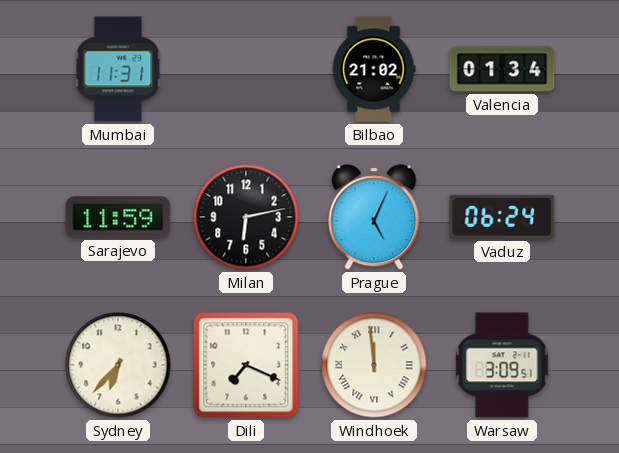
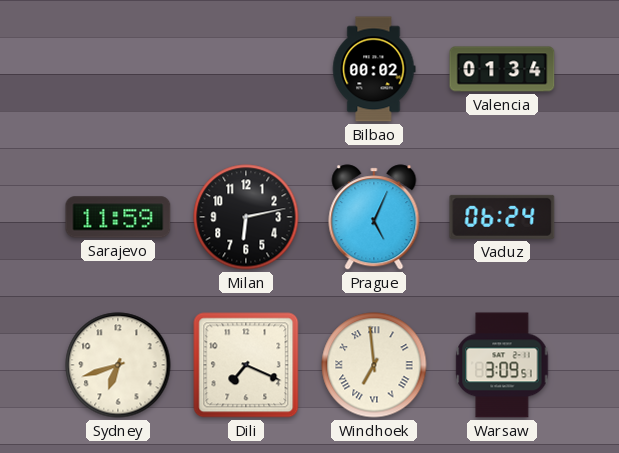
Mumbai: 11:31 -> none (118, 69)
Bilbao: 21:02 -> 00:02 (374, 69)
Sydney: 6:37 -> 6:42 (118, 365)
Windhoek: 11:59 -> 6:59 (374, 365)
